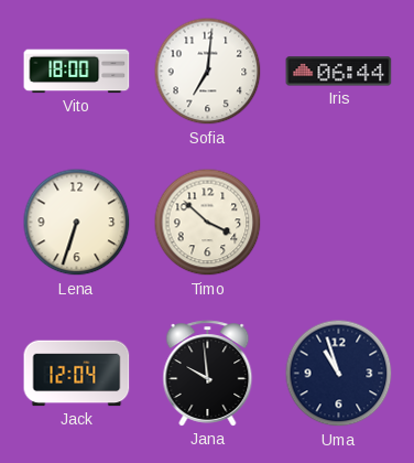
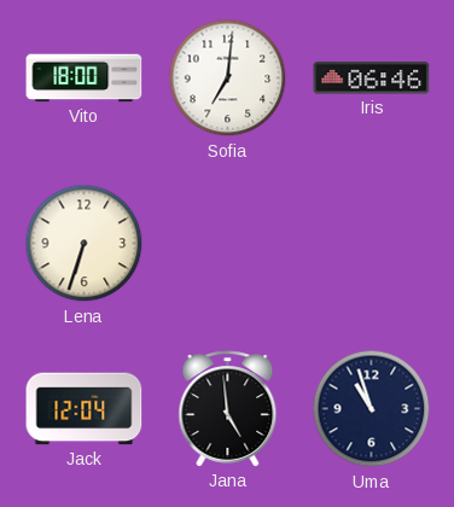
Iris: 06:44 -> 06:46 (372, 78)
Timo: 3:52 -> none (208, 223)
Jana: 9:59 -> 4:59 (228, 409)
